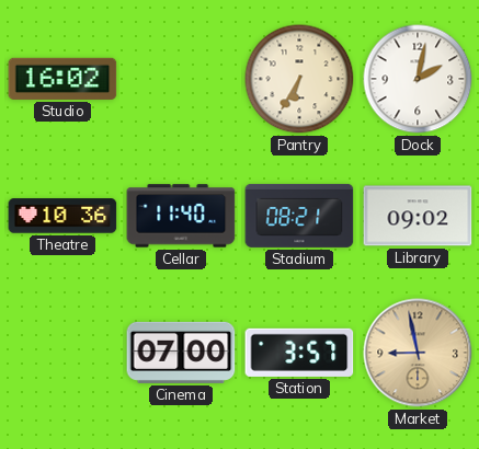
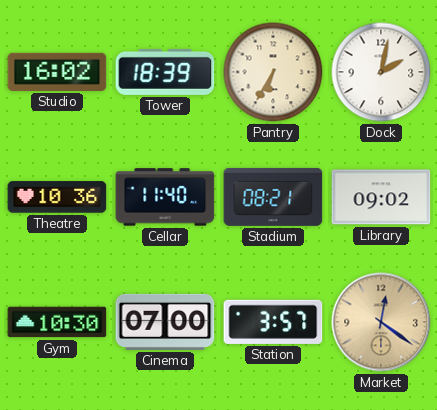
Tower: none -> 18:39 (165, 72)
Gym: none -> 10:30 (57, 322)
Market: 8:58 -> 12:21 (381, 322)
